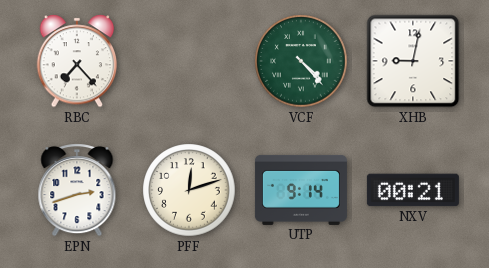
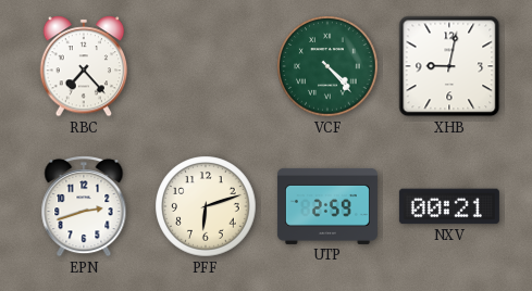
PFF: 12:12 -> 6:12 (206, 206)
UTP: 9:14 -> 2:59 (327, 206)
